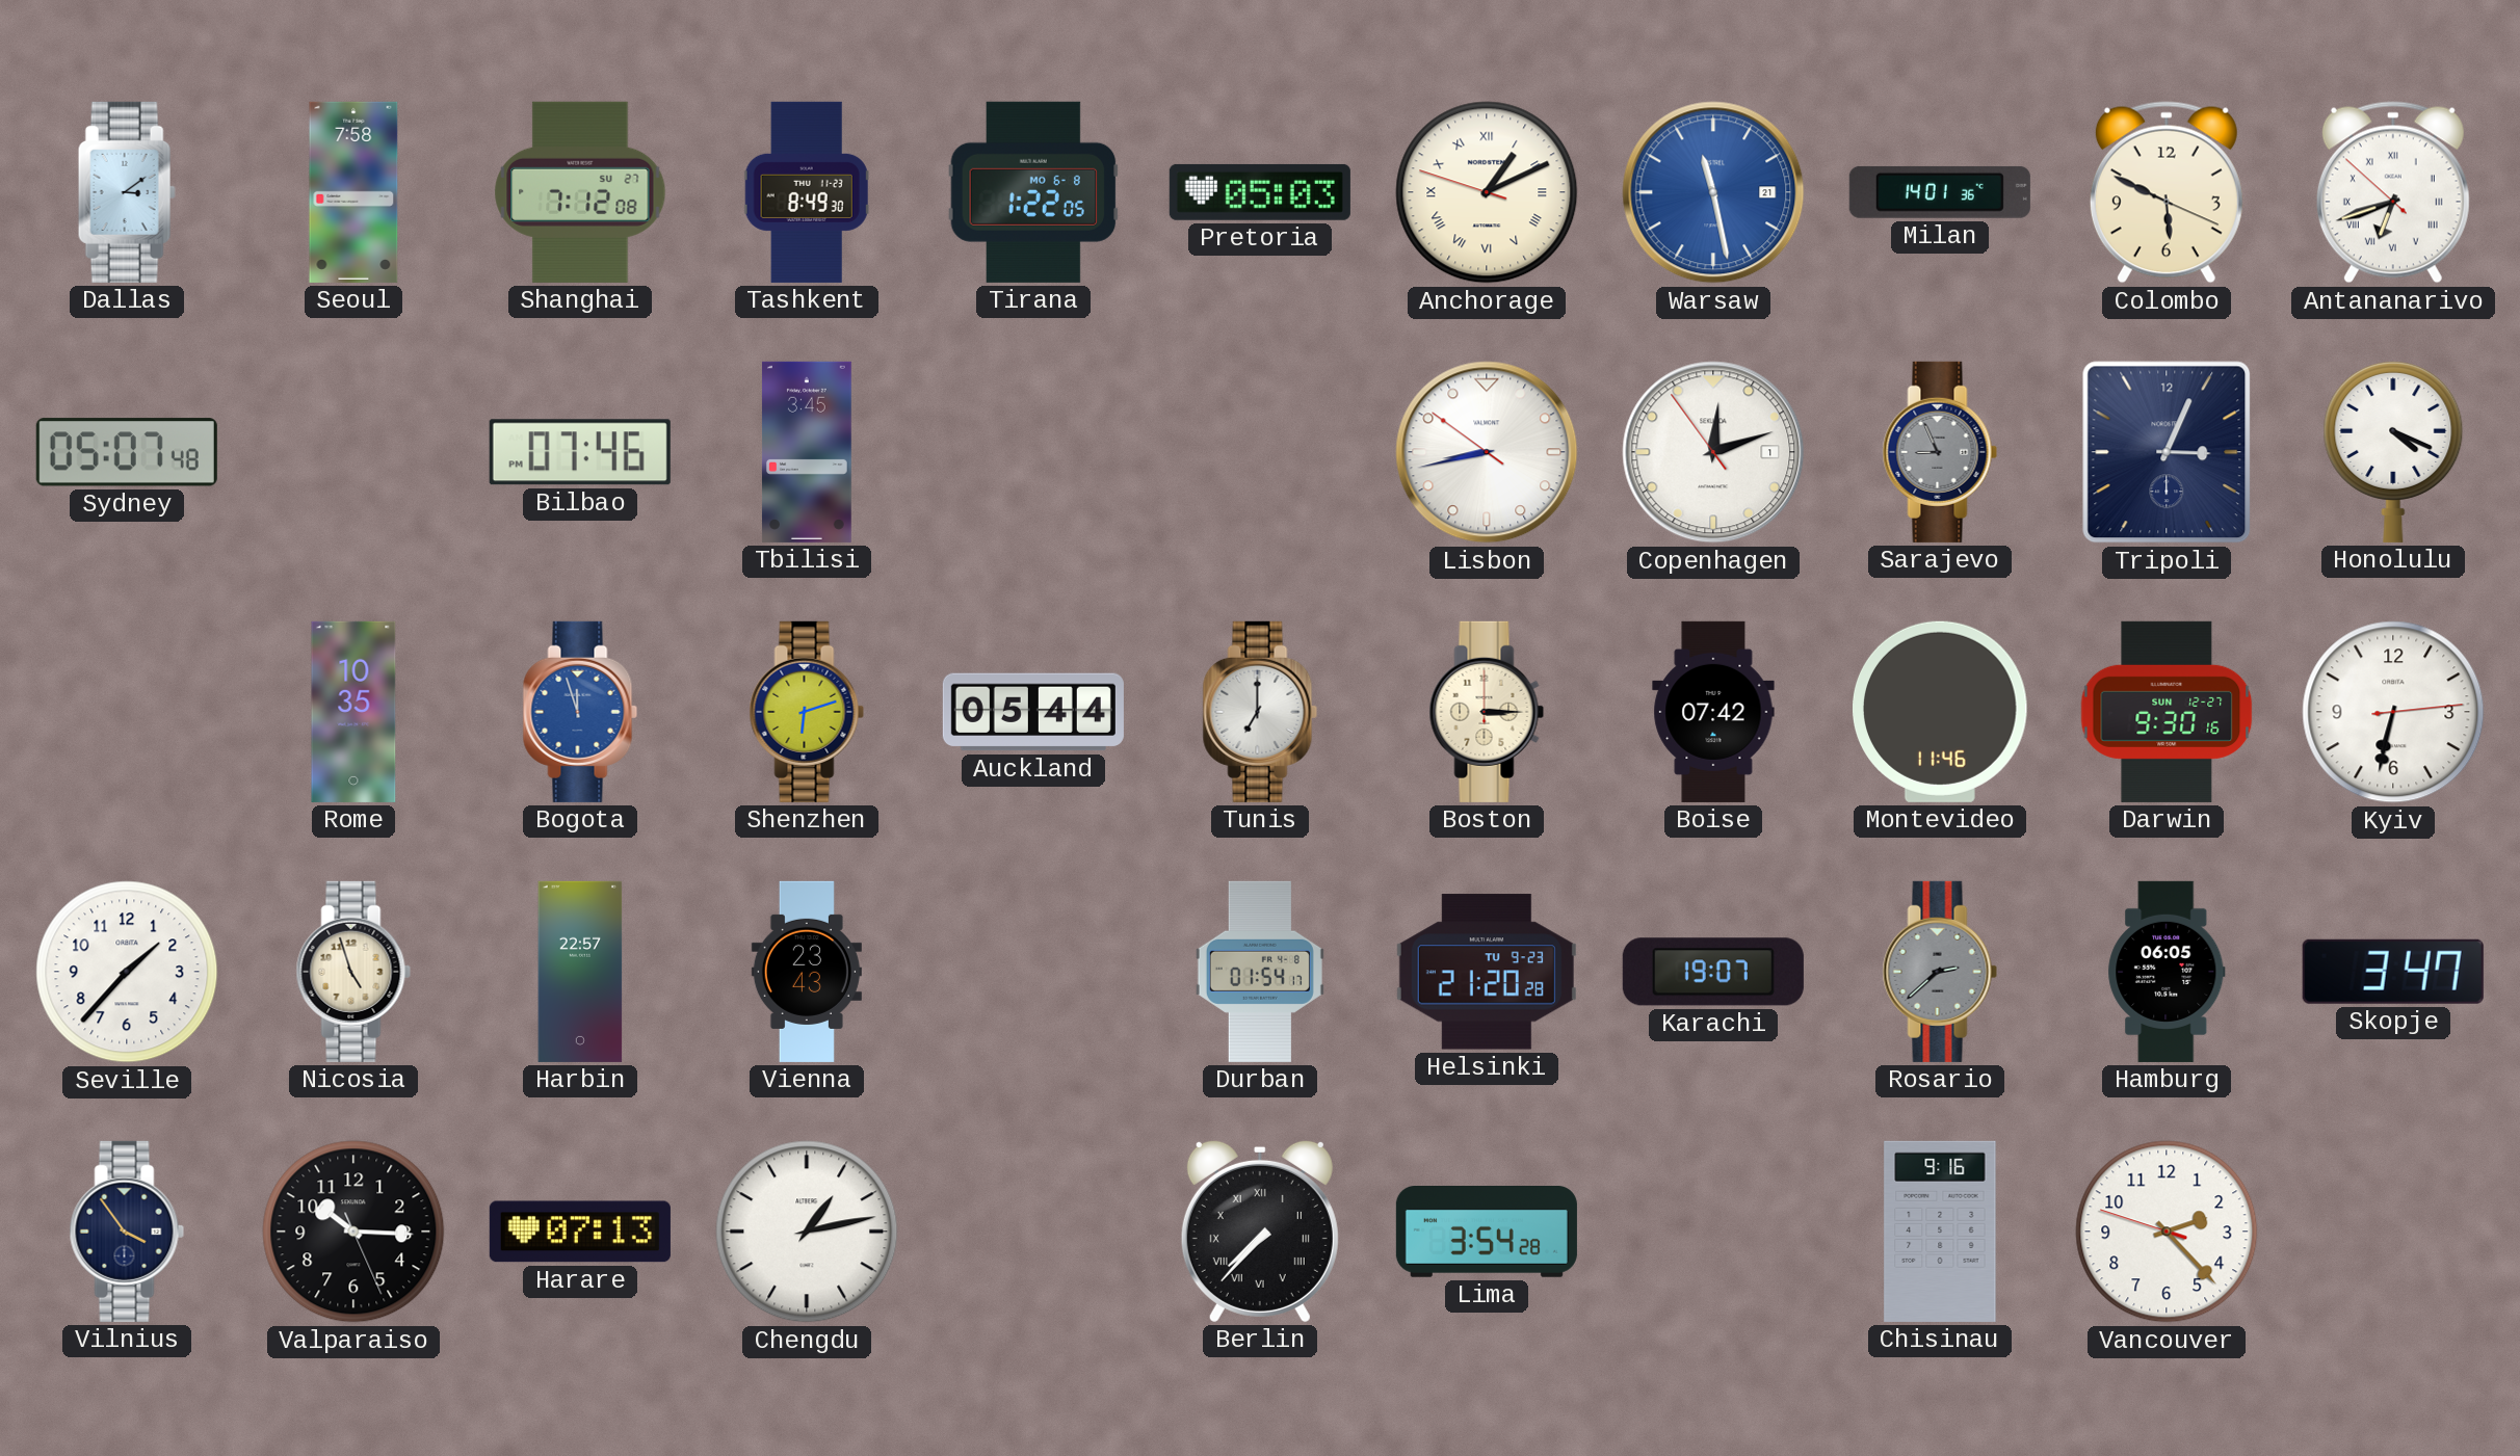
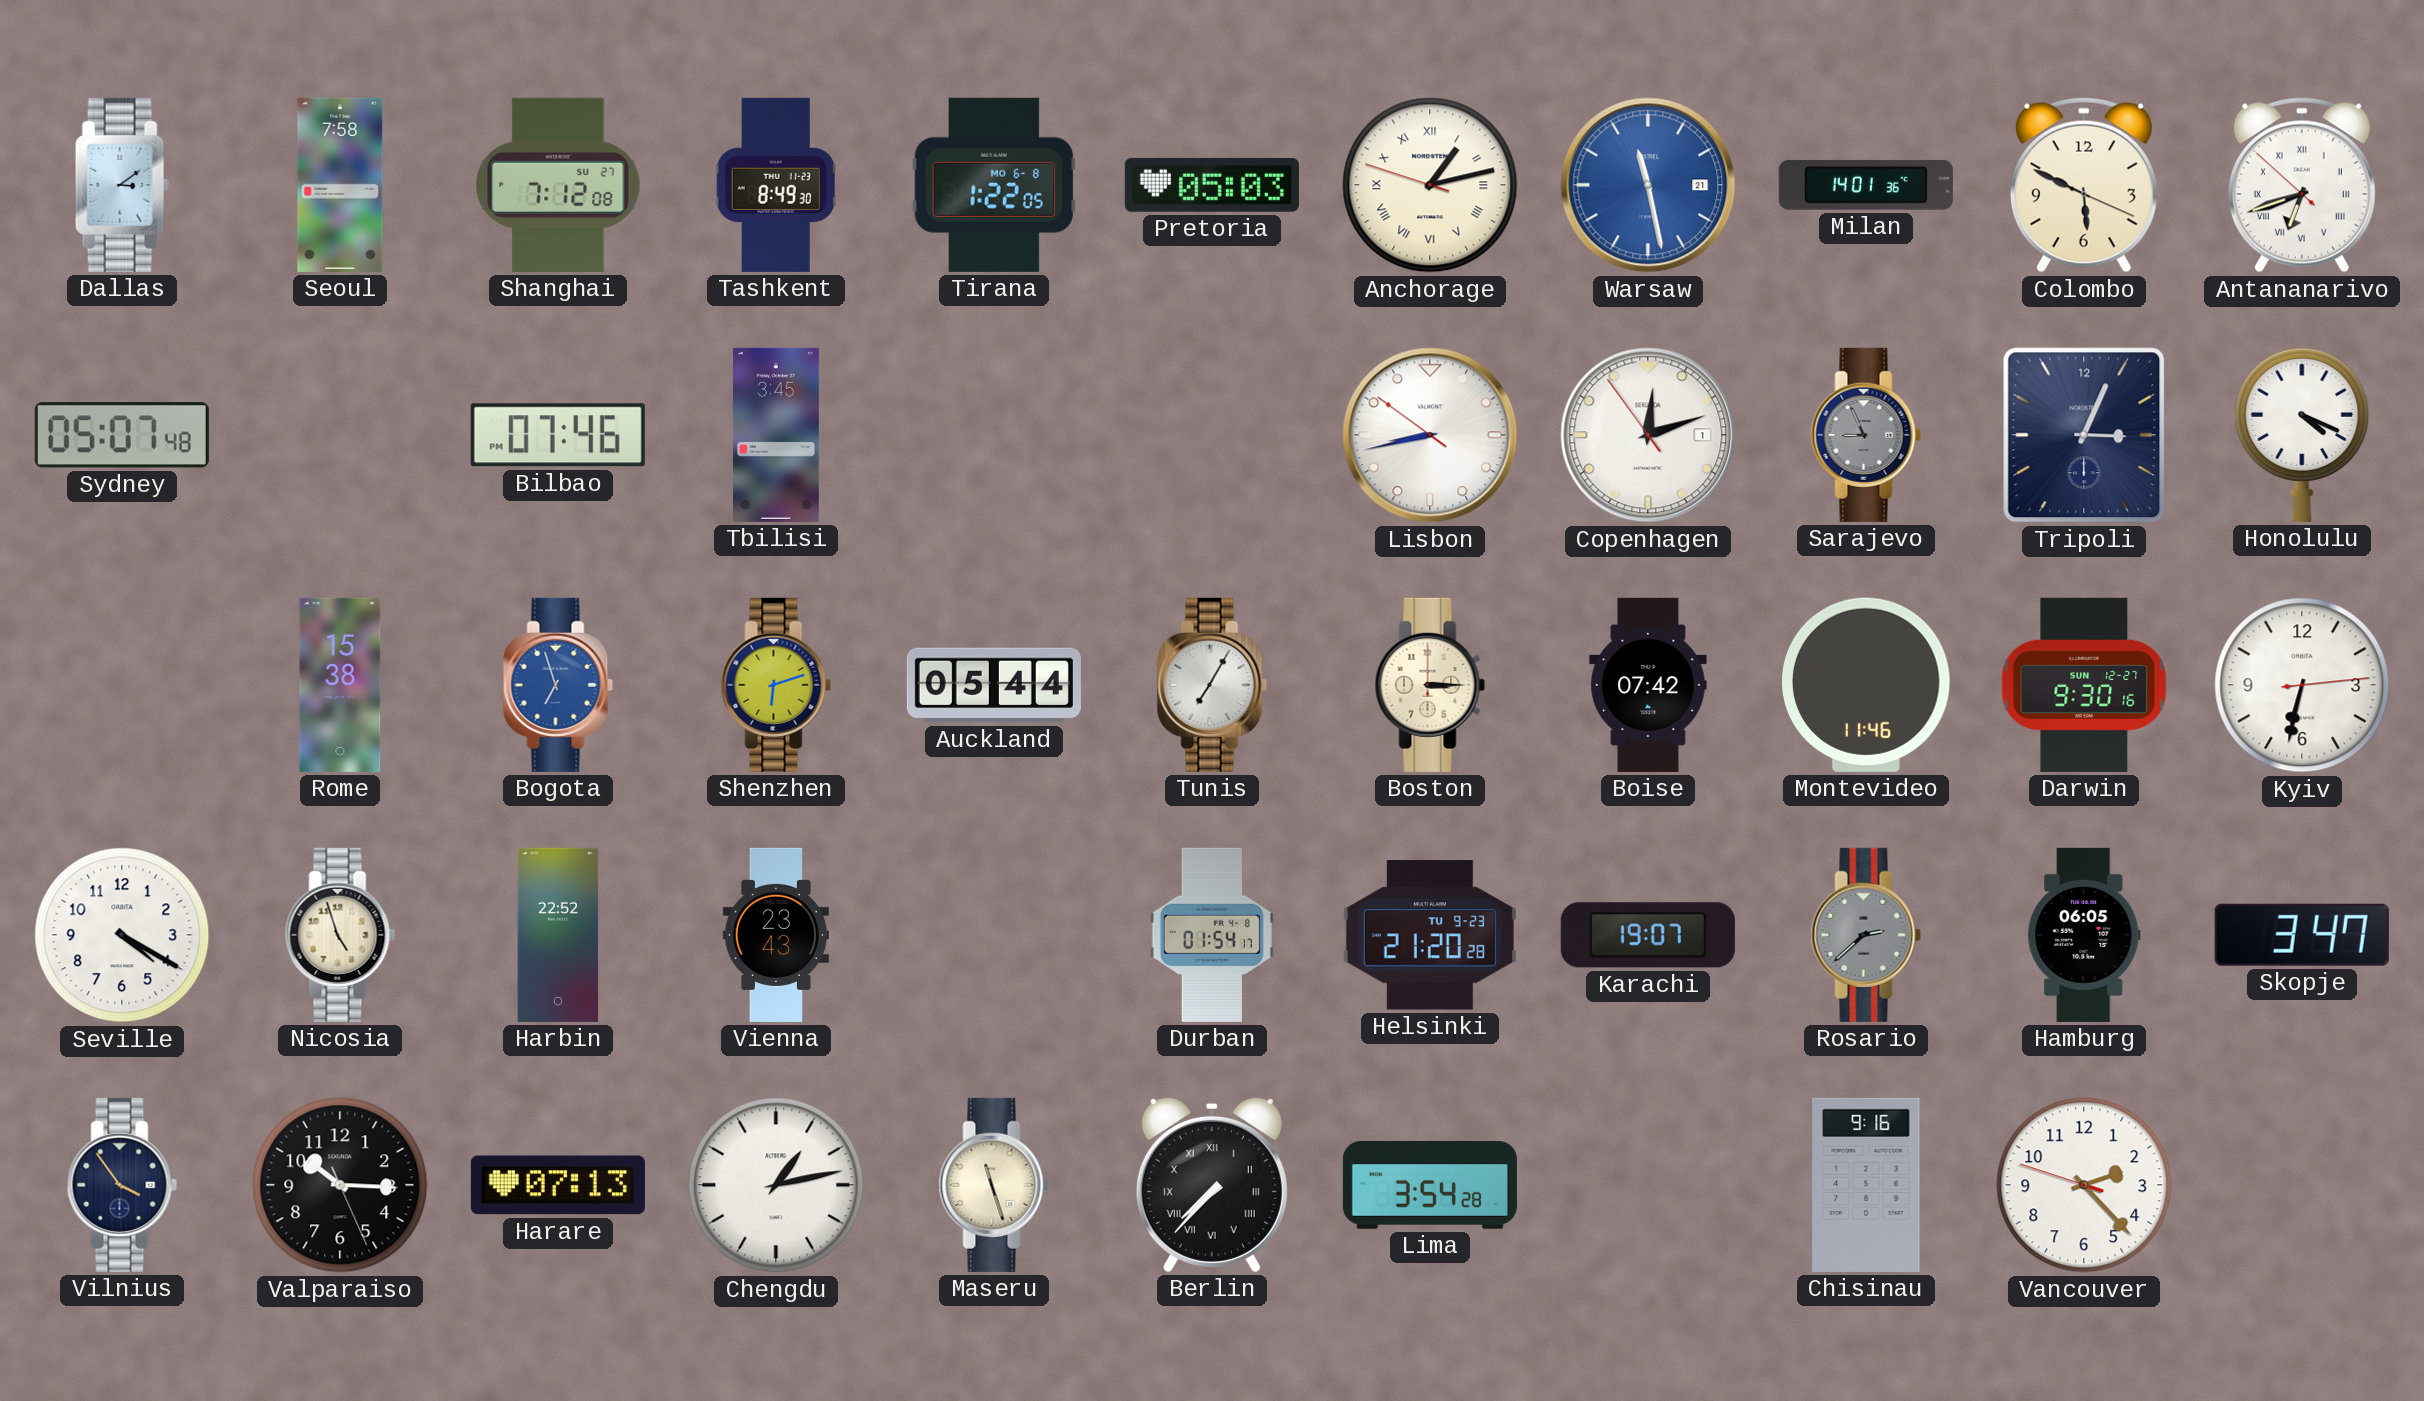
Anchorage: 1:10 -> 1:12 (1430, 185)
Rome: 10:35 -> 15:38 (340, 685)
Bogota: 11:57 -> 6:57 (558, 685)
Tunis: 7:00 -> 7:05 (1212, 685)
Seville: 1:37 -> 4:20 (122, 935)
Harbin: 22:57 -> 22:52 (558, 935)
Maseru: none -> 11:27 (994, 1185)
